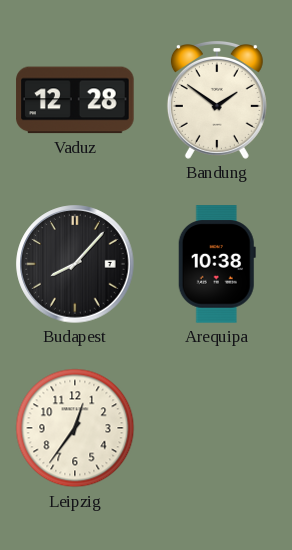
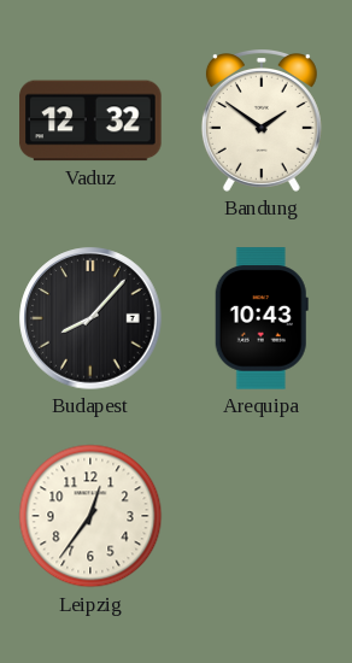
Vaduz: 12:28 -> 12:32 (90, 121)
Arequipa: 10:38 -> 10:43 (262, 318)
